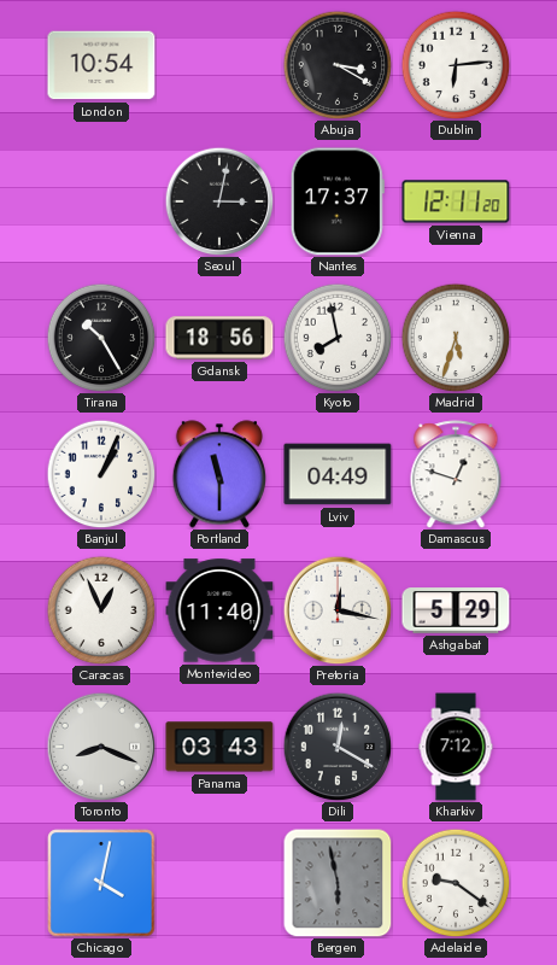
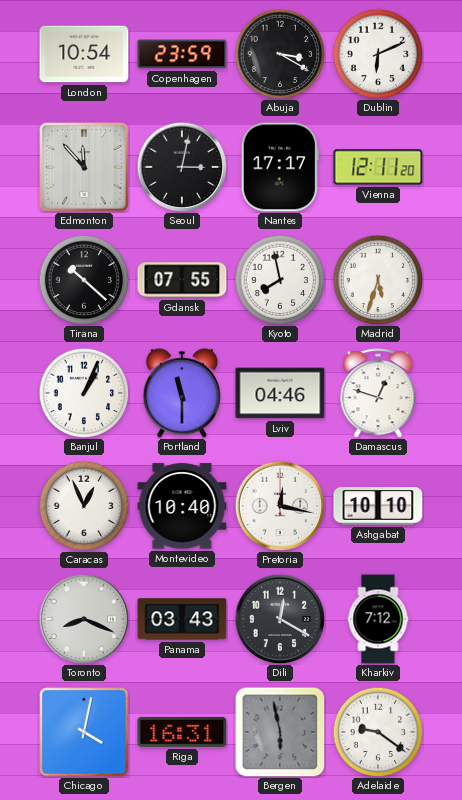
Copenhagen: none -> 23:59 (182, 54)
Dublin: 6:14 -> 6:11 (378, 54)
Edmonton: none -> 11:53 (84, 167)
Nantes: 17:37 -> 17:17 (280, 167)
Tirana: 10:25 -> 10:22 (84, 280)
Gdansk: 18:56 -> 07:55 (182, 280)
Lviv: 04:49 -> 04:46 (280, 393)
Montevideo: 11:40 -> 10:40 (182, 506)
Ashgabat: 5:29 -> 10:10 (378, 506)
Riga: none -> 16:31 (182, 732)
